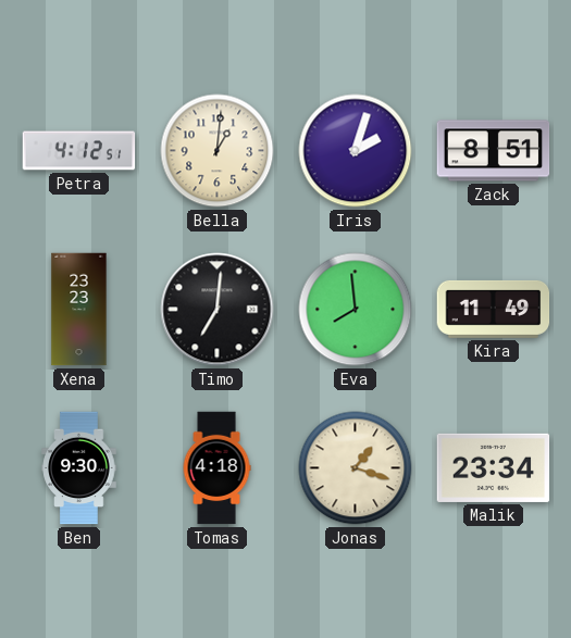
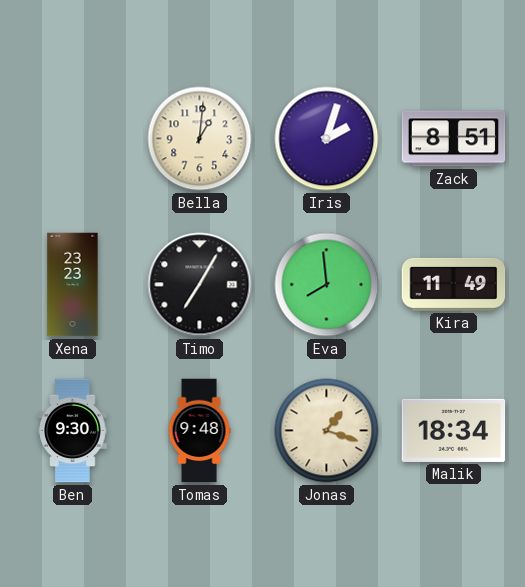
Petra: 4:12 -> none (79, 151)
Timo: 7:01 -> 7:05 (200, 285)
Tomas: 4:18 -> 9:48 (199, 431)
Malik: 23:34 -> 18:34 (454, 430)
